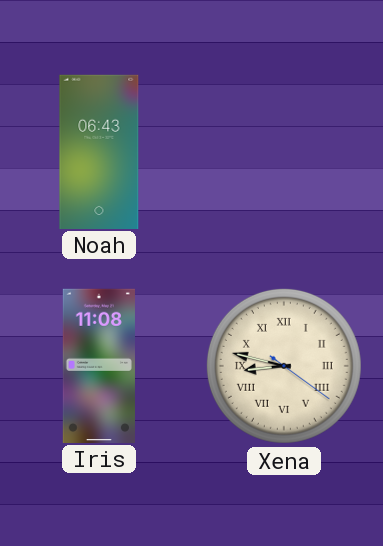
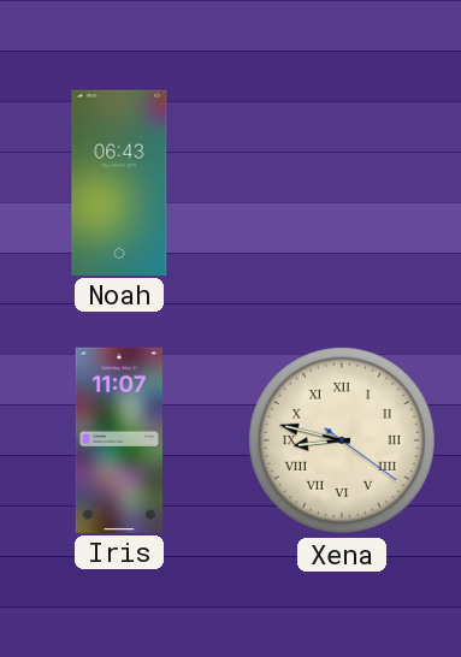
Iris: 11:08 -> 11:07 (119, 439)
